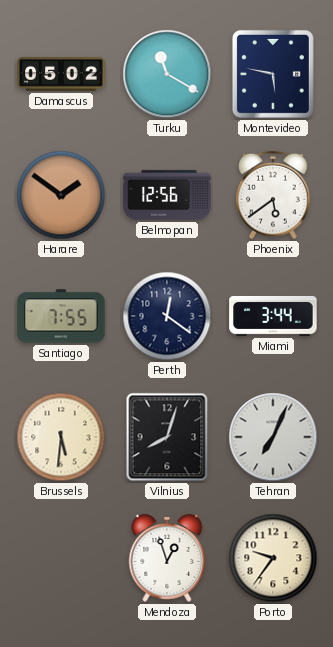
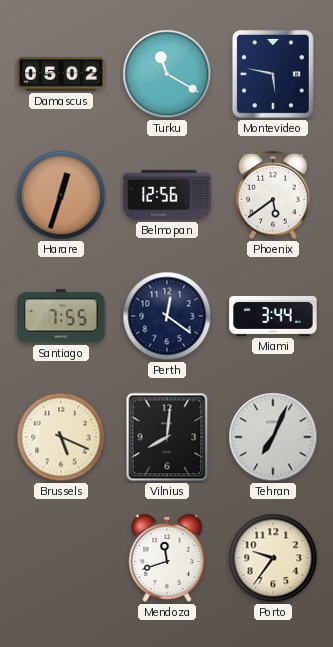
Harare: 1:51 -> 12:33 (61, 195)
Brussels: 5:31 -> 5:19 (61, 437)
Vilnius: 8:03 -> 8:01 (167, 437)
Mendoza: 12:57 -> 11:42 (167, 558)
